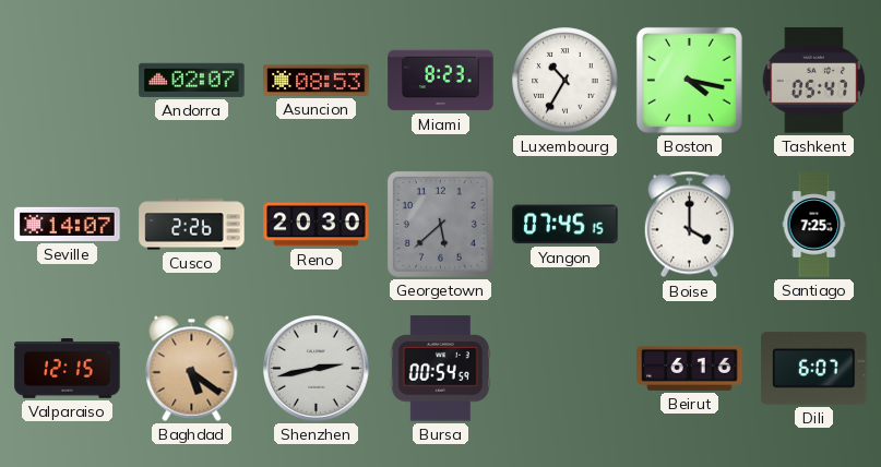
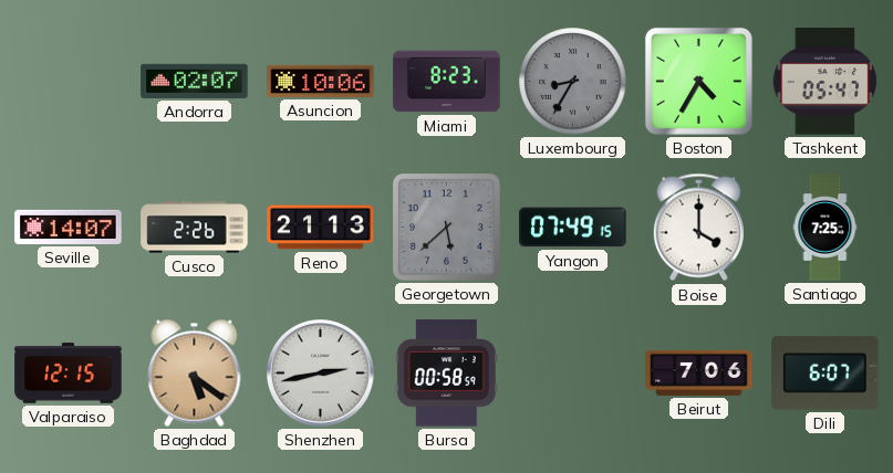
Asuncion: 08:53 -> 10:06 (321, 81)
Luxembourg: 10:35 -> 8:35 (573, 82)
Luxembourg dial: white -> grey (573, 82)
Boston: 4:17 -> 4:35 (698, 81)
Reno: 20:30 -> 21:13 (321, 228)
Yangon: 07:45 -> 07:49 (573, 228)
Bursa: 00:54 -> 00:58 (446, 374)
Beirut: 6:16 -> 7:06 (699, 372)
